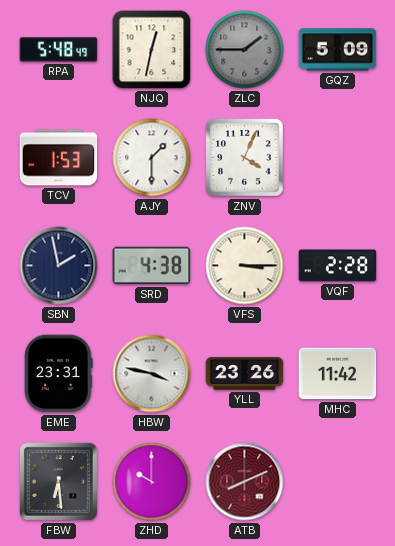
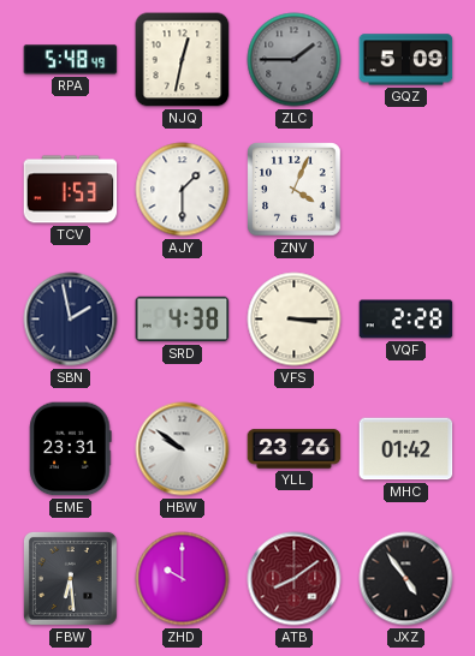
HBW: 3:47 -> 9:51 (183, 449)
MHC: 11:42 -> 01:42 (406, 449)
ATB: 8:11 -> 8:09 (295, 579)
JXZ: none -> 4:54 (406, 579)
